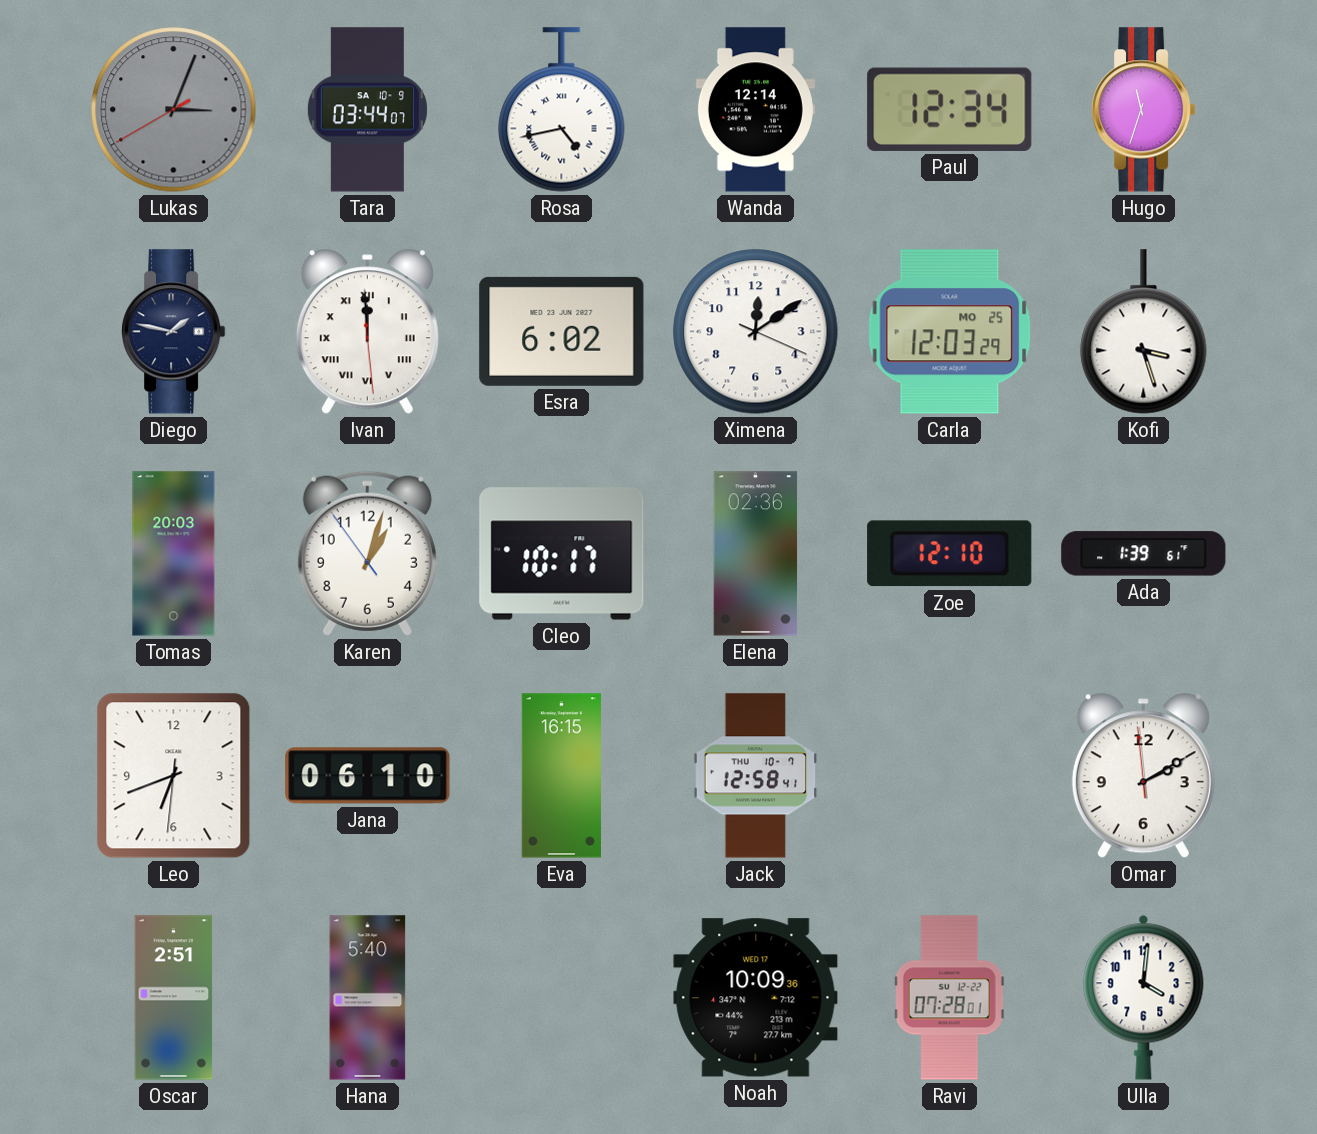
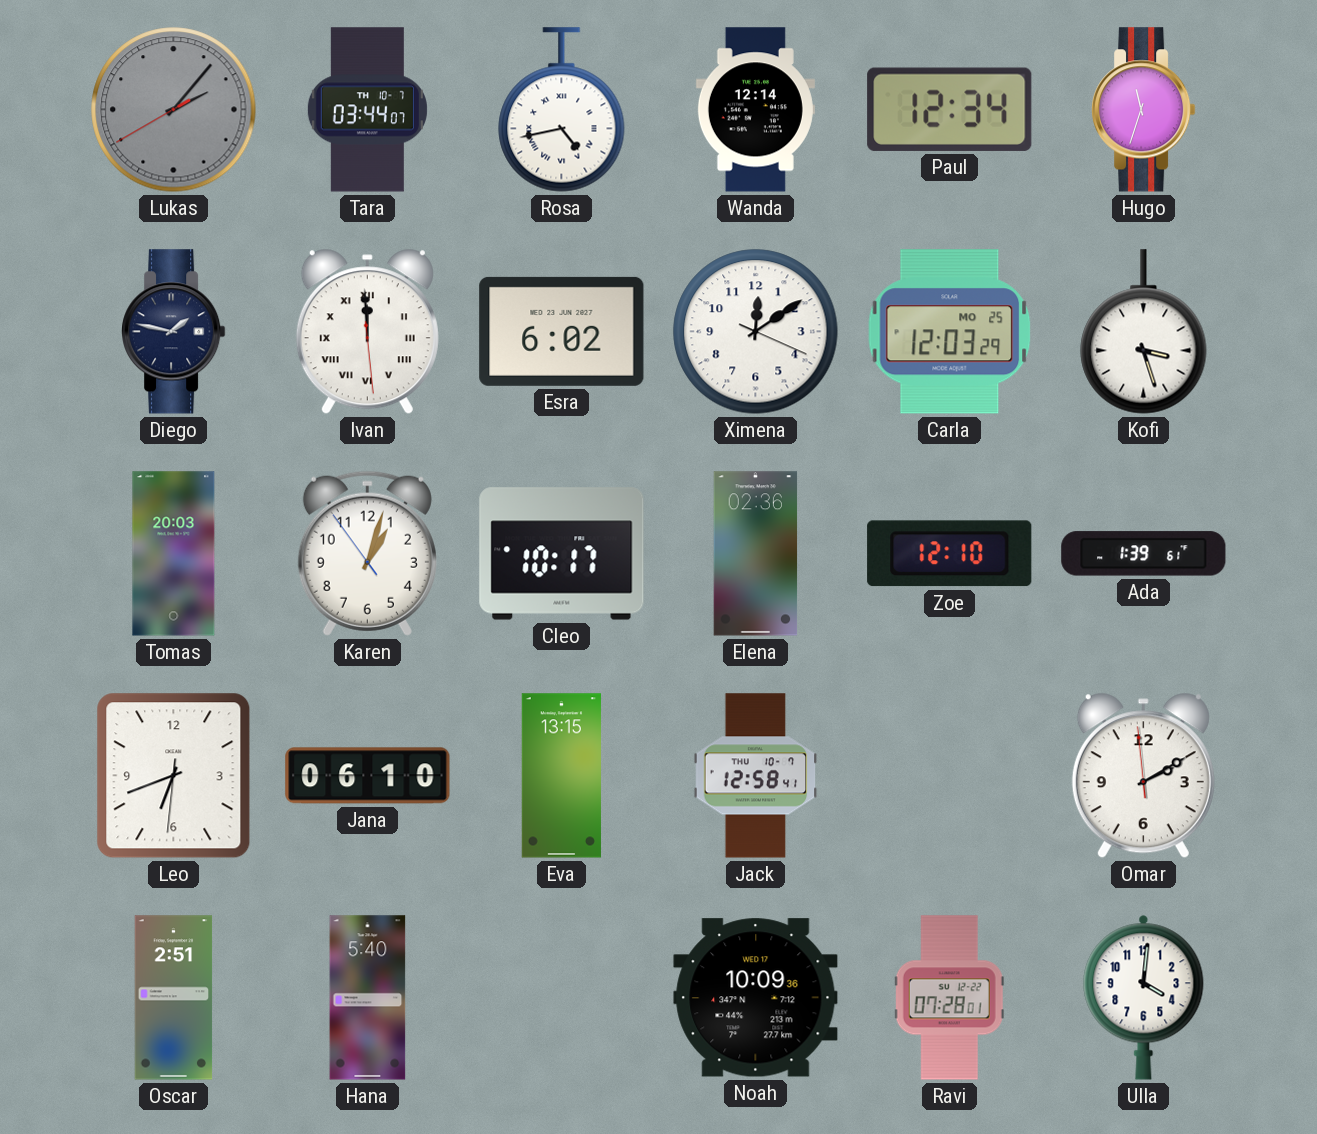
Lukas: 3:03 -> 2:06 (174, 110)
Tara date: SA 10-9 -> TH 10-7 (367, 110)
Eva: 16:15 -> 13:15 (561, 776)
